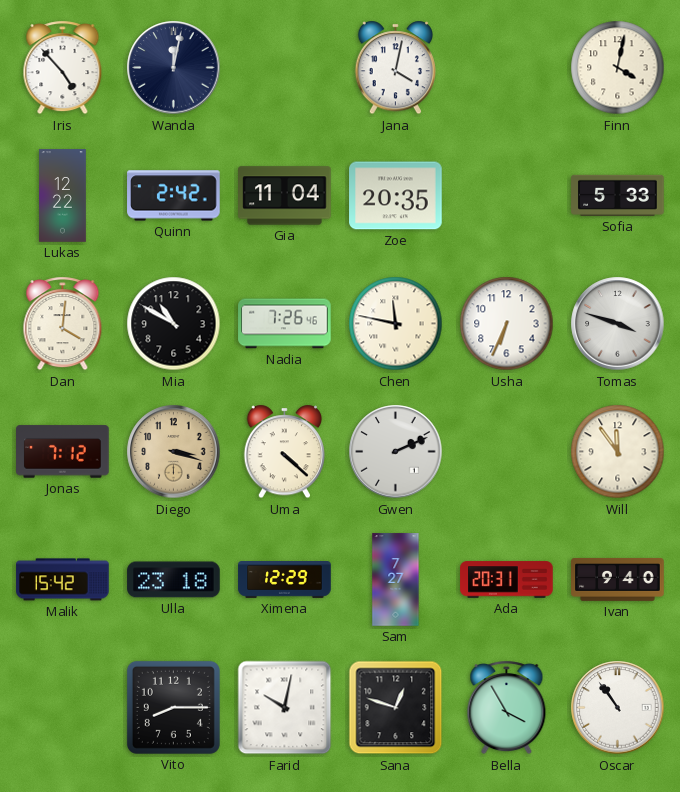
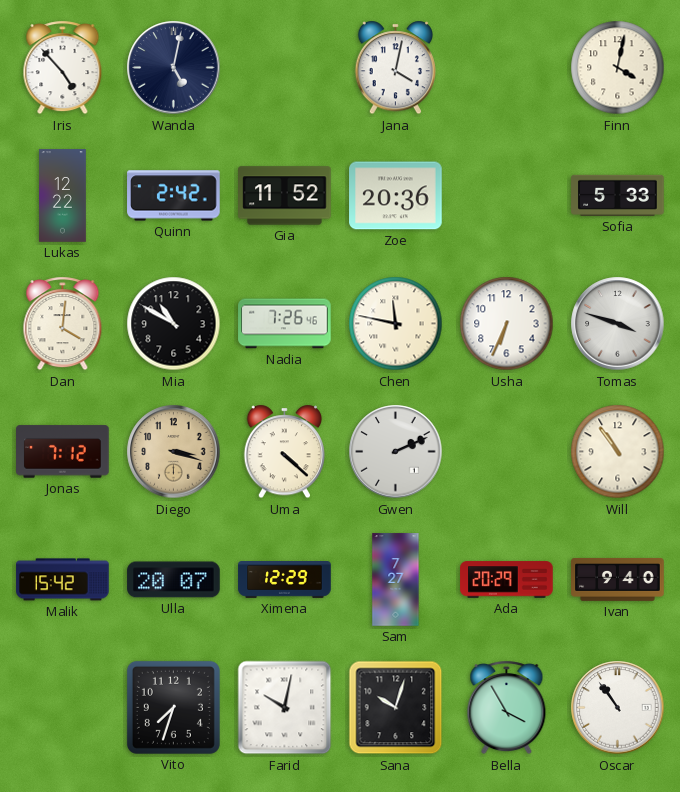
Wanda: 12:02 -> 5:02 (174, 68)
Gia: 11:04 -> 11:52 (285, 196)
Zoe: 20:35 -> 20:36 (396, 196)
Will: 11:54 -> 10:54 (618, 452)
Ulla: 23:18 -> 20:07 (174, 580)
Ada: 20:31 -> 20:29 (507, 580)
Vito: 8:15 -> 7:33 (173, 707)
Sana: 12:48 -> 10:03 (396, 708)
